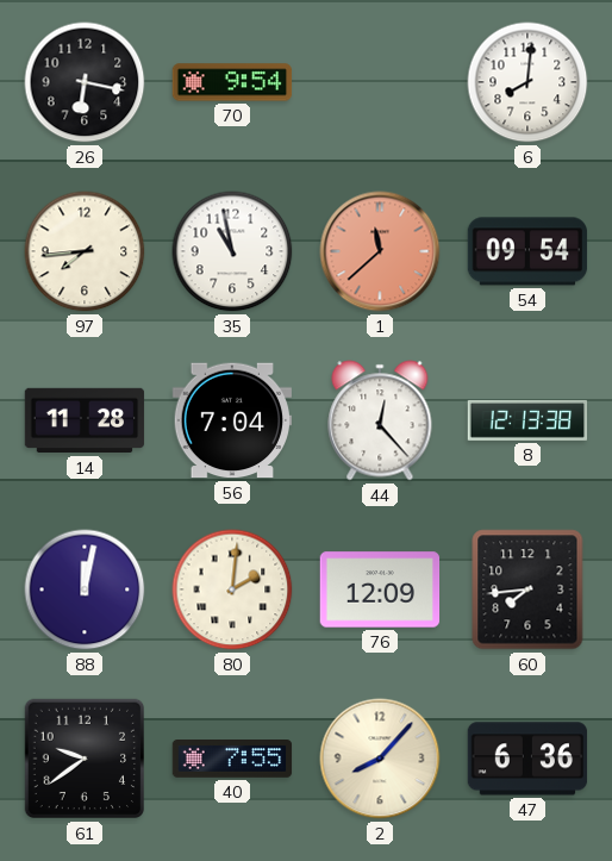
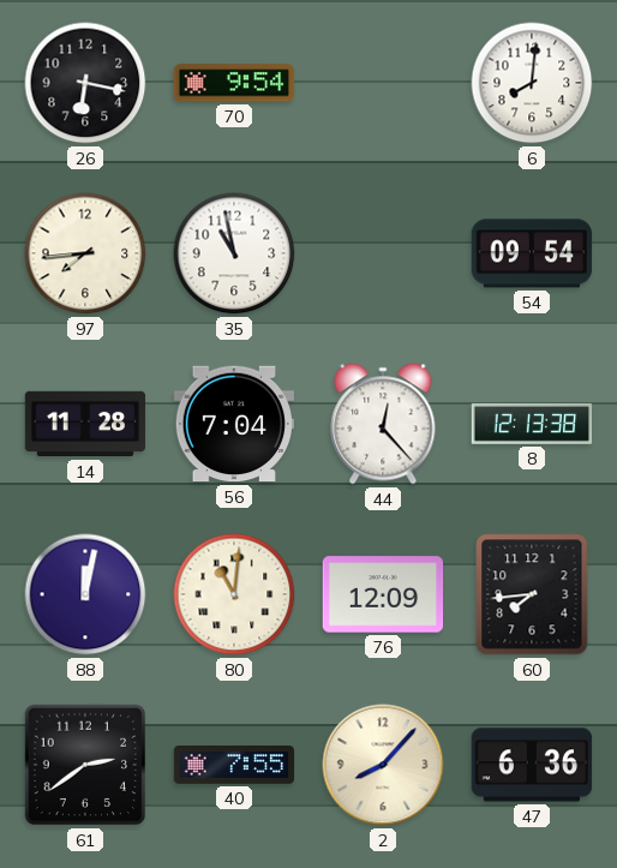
1: 11:38 -> none (380, 251)
80: 2:01 -> 11:01 (234, 594)
61: 9:39 -> 2:39 (85, 765)
